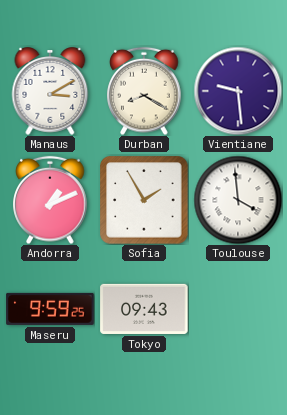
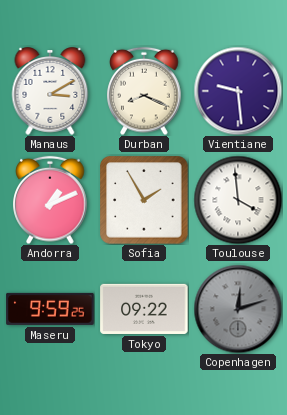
Durban: 8:20 -> 8:19 (144, 91)
Tokyo: 09:43 -> 09:22 (144, 309)
Copenhagen: none -> 12:12 (238, 309)
